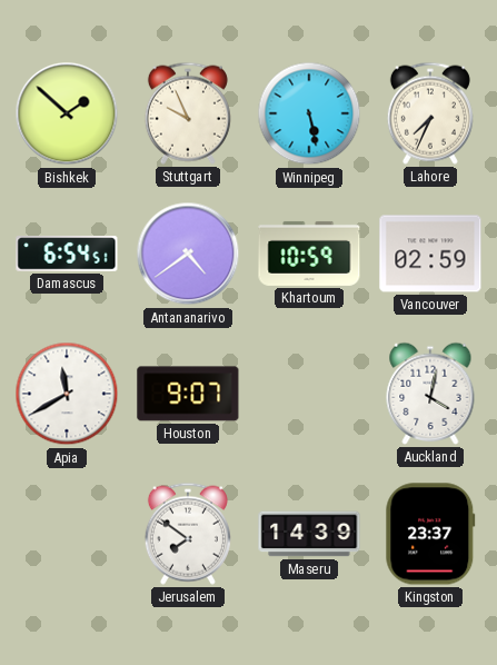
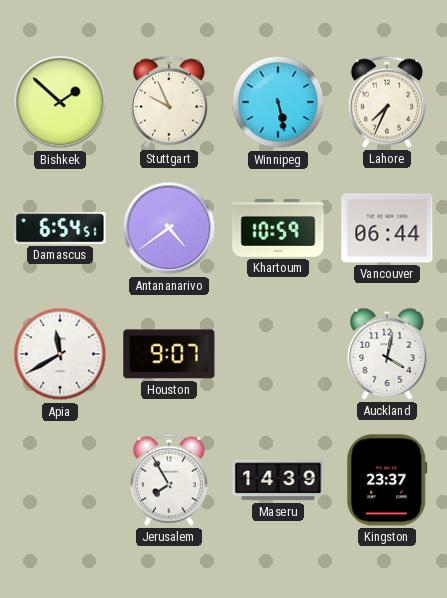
Vancouver: 02:59 -> 06:44 (387, 228)
Jerusalem: 7:51 -> 7:55 (169, 480)
